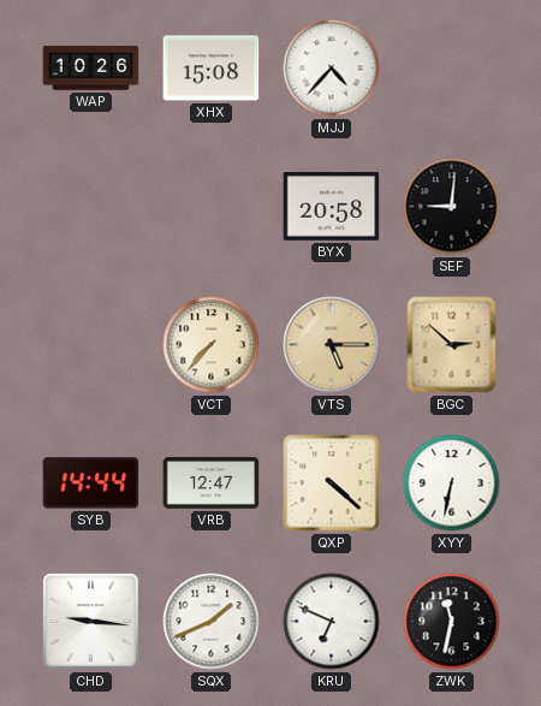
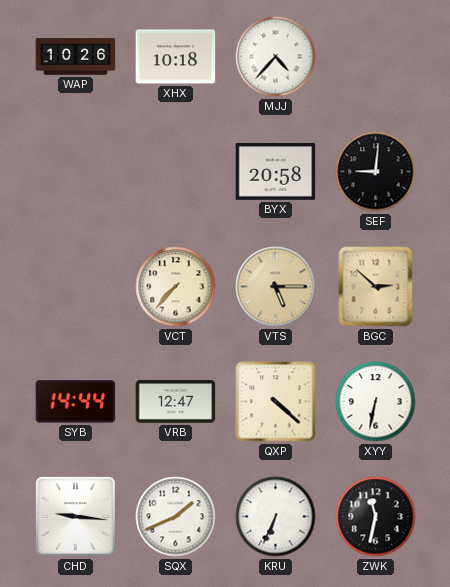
XHX: 15:08 -> 10:18 (176, 57)
KRU: 6:49 -> 6:34 (276, 517)
